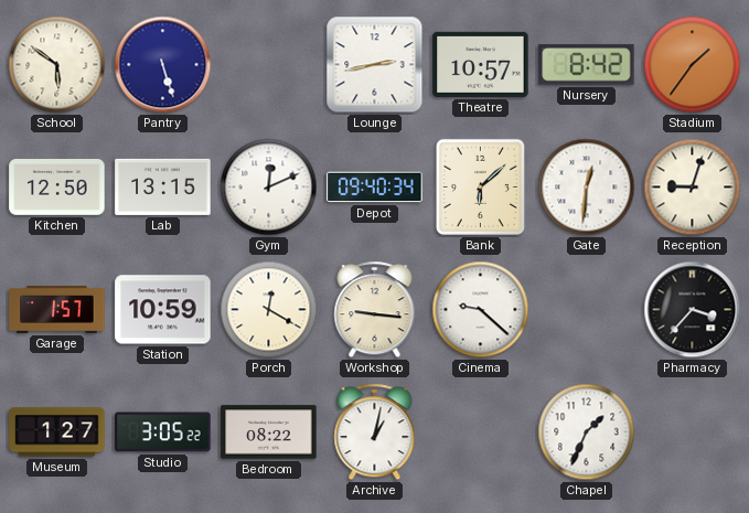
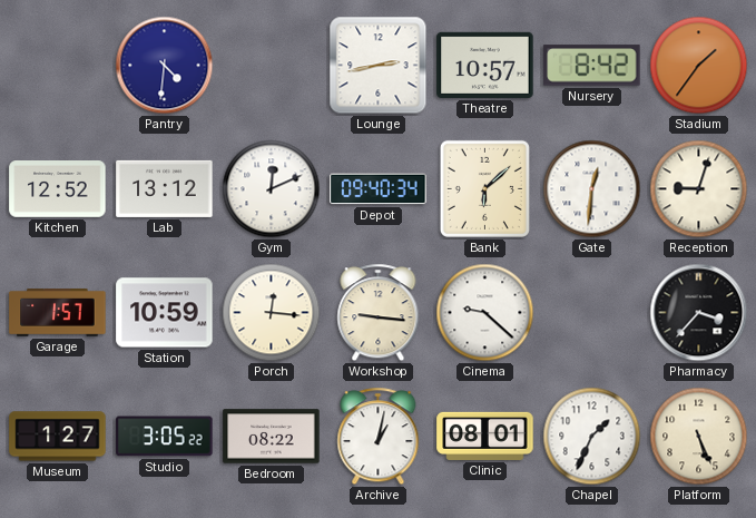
School: 5:51 -> none (57, 65)
Pantry: 5:27 -> 4:31 (165, 66)
Kitchen: 12:50 -> 12:52 (58, 189)
Lab: 13:15 -> 13:12 (165, 188)
Porch: 12:20 -> 12:16 (272, 313)
Clinic: none -> 08:01 (485, 436)
Platform: none -> 5:26 (699, 437)
